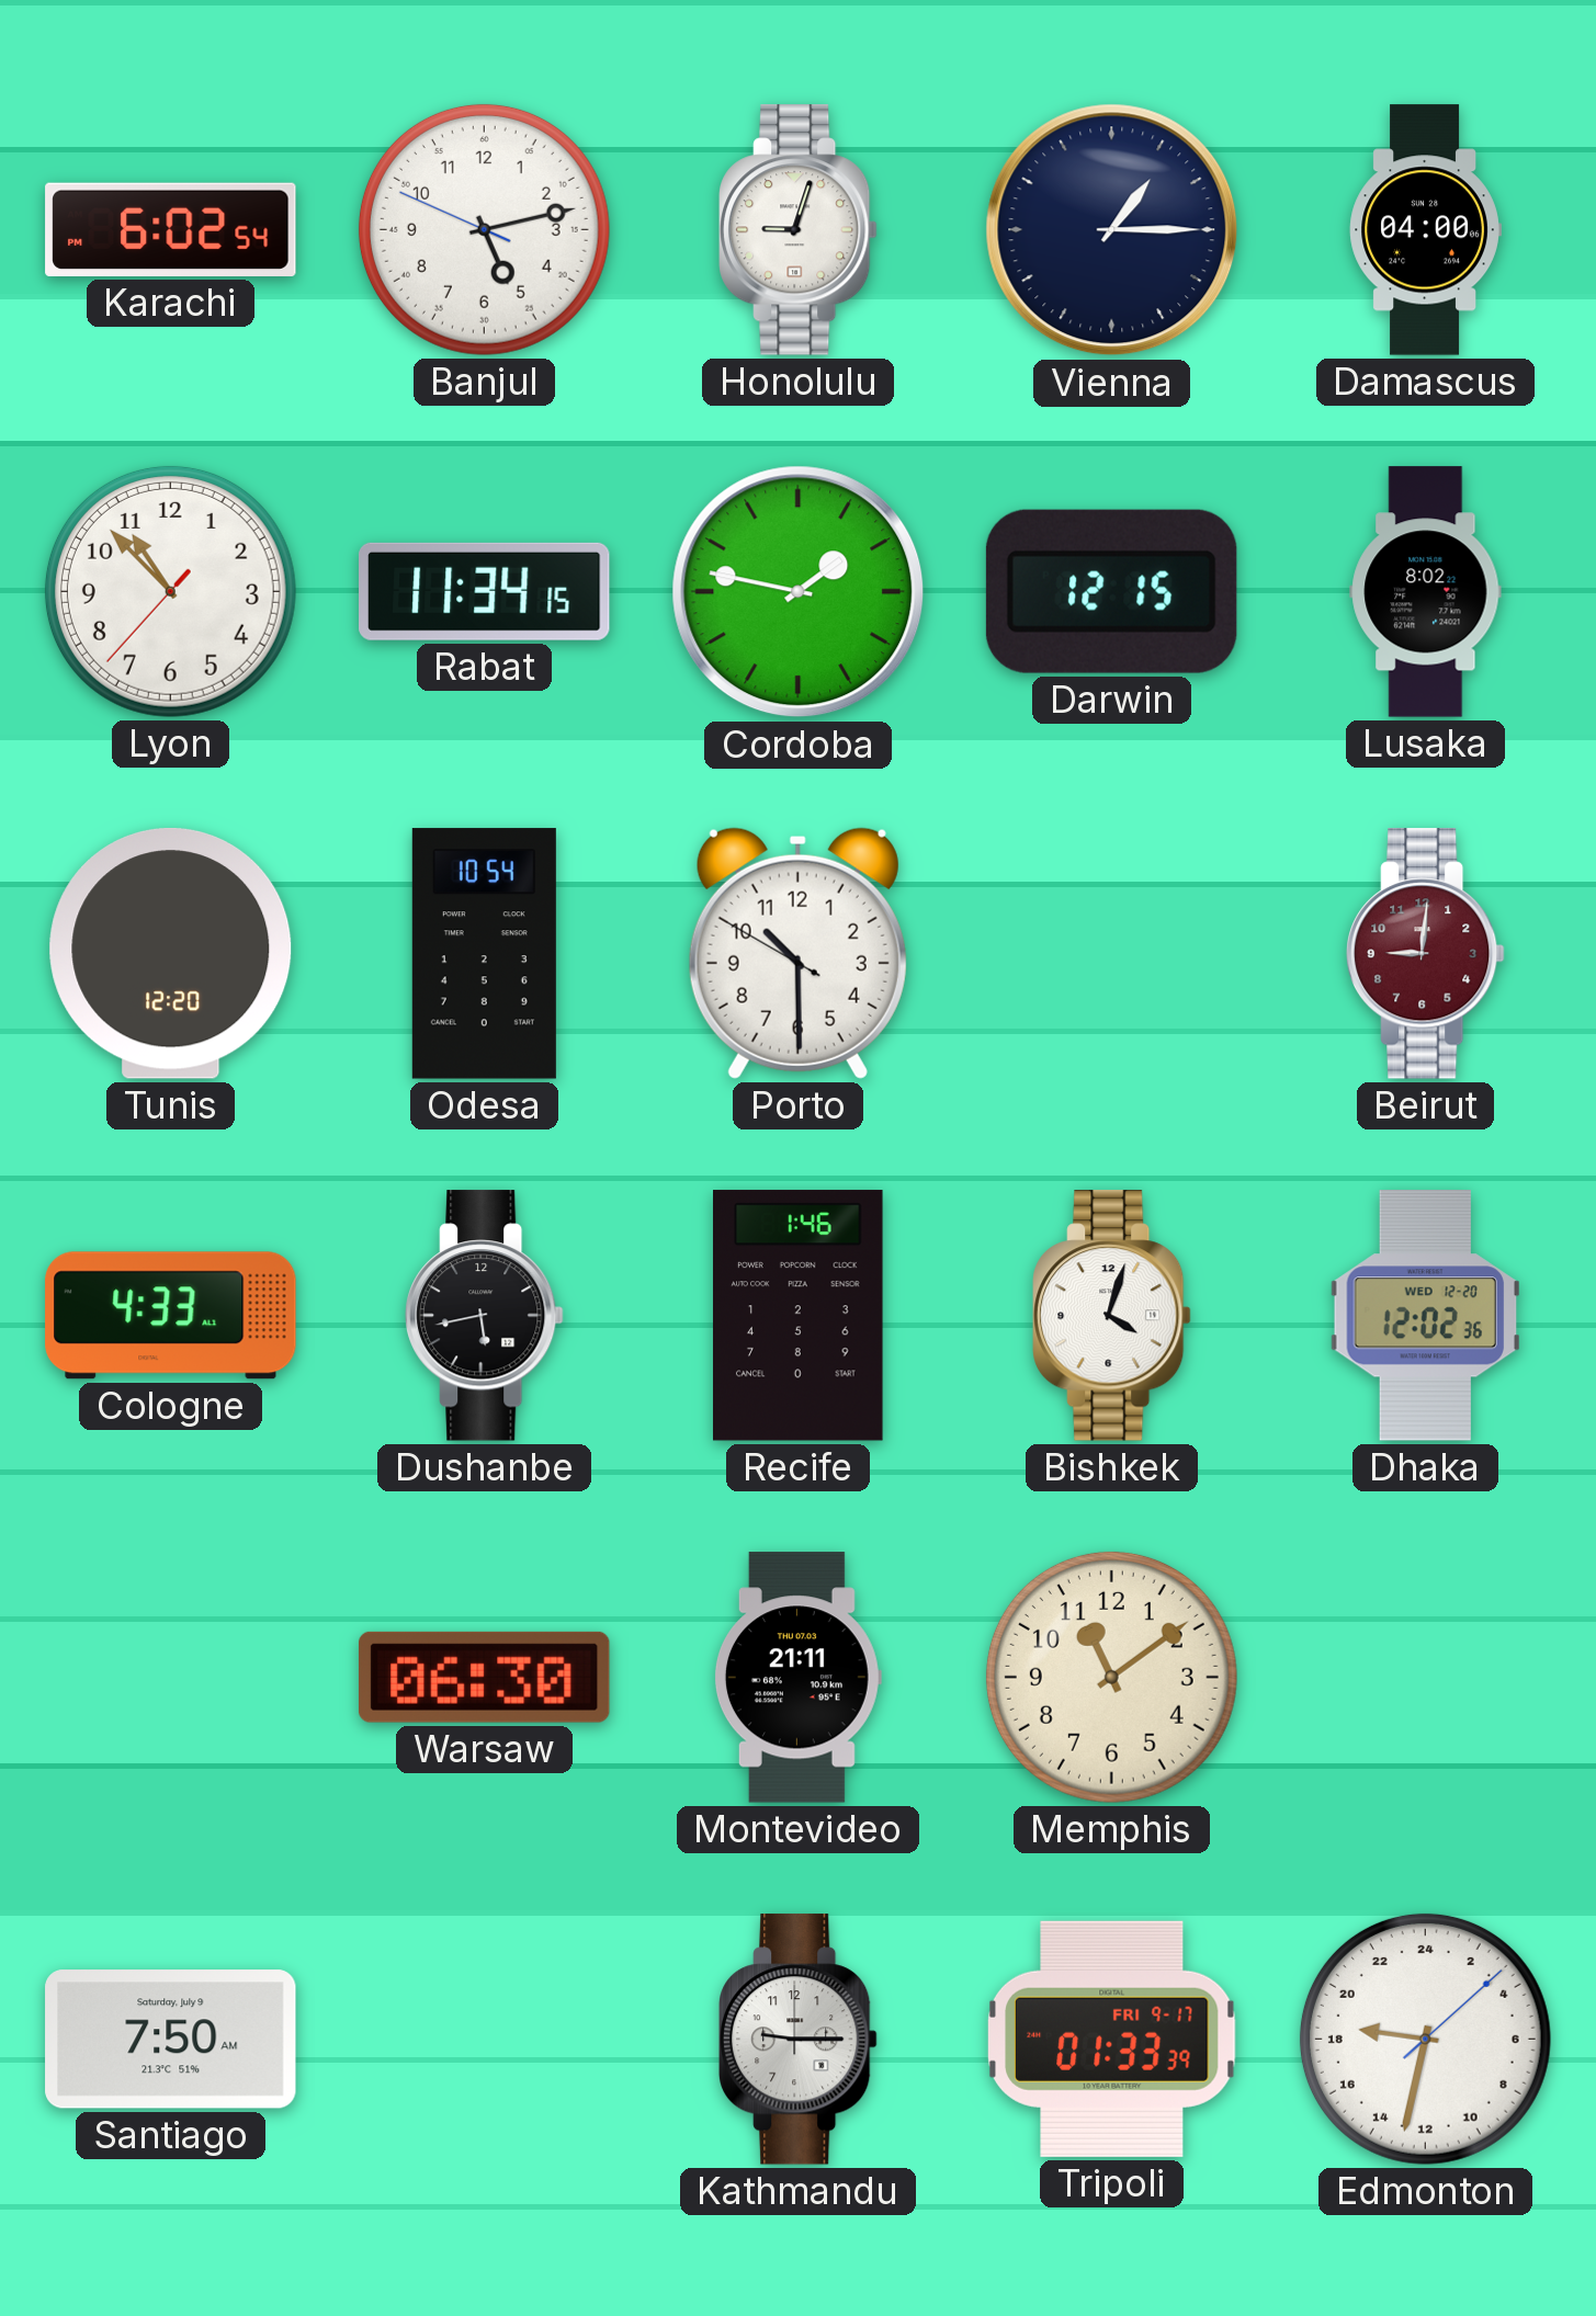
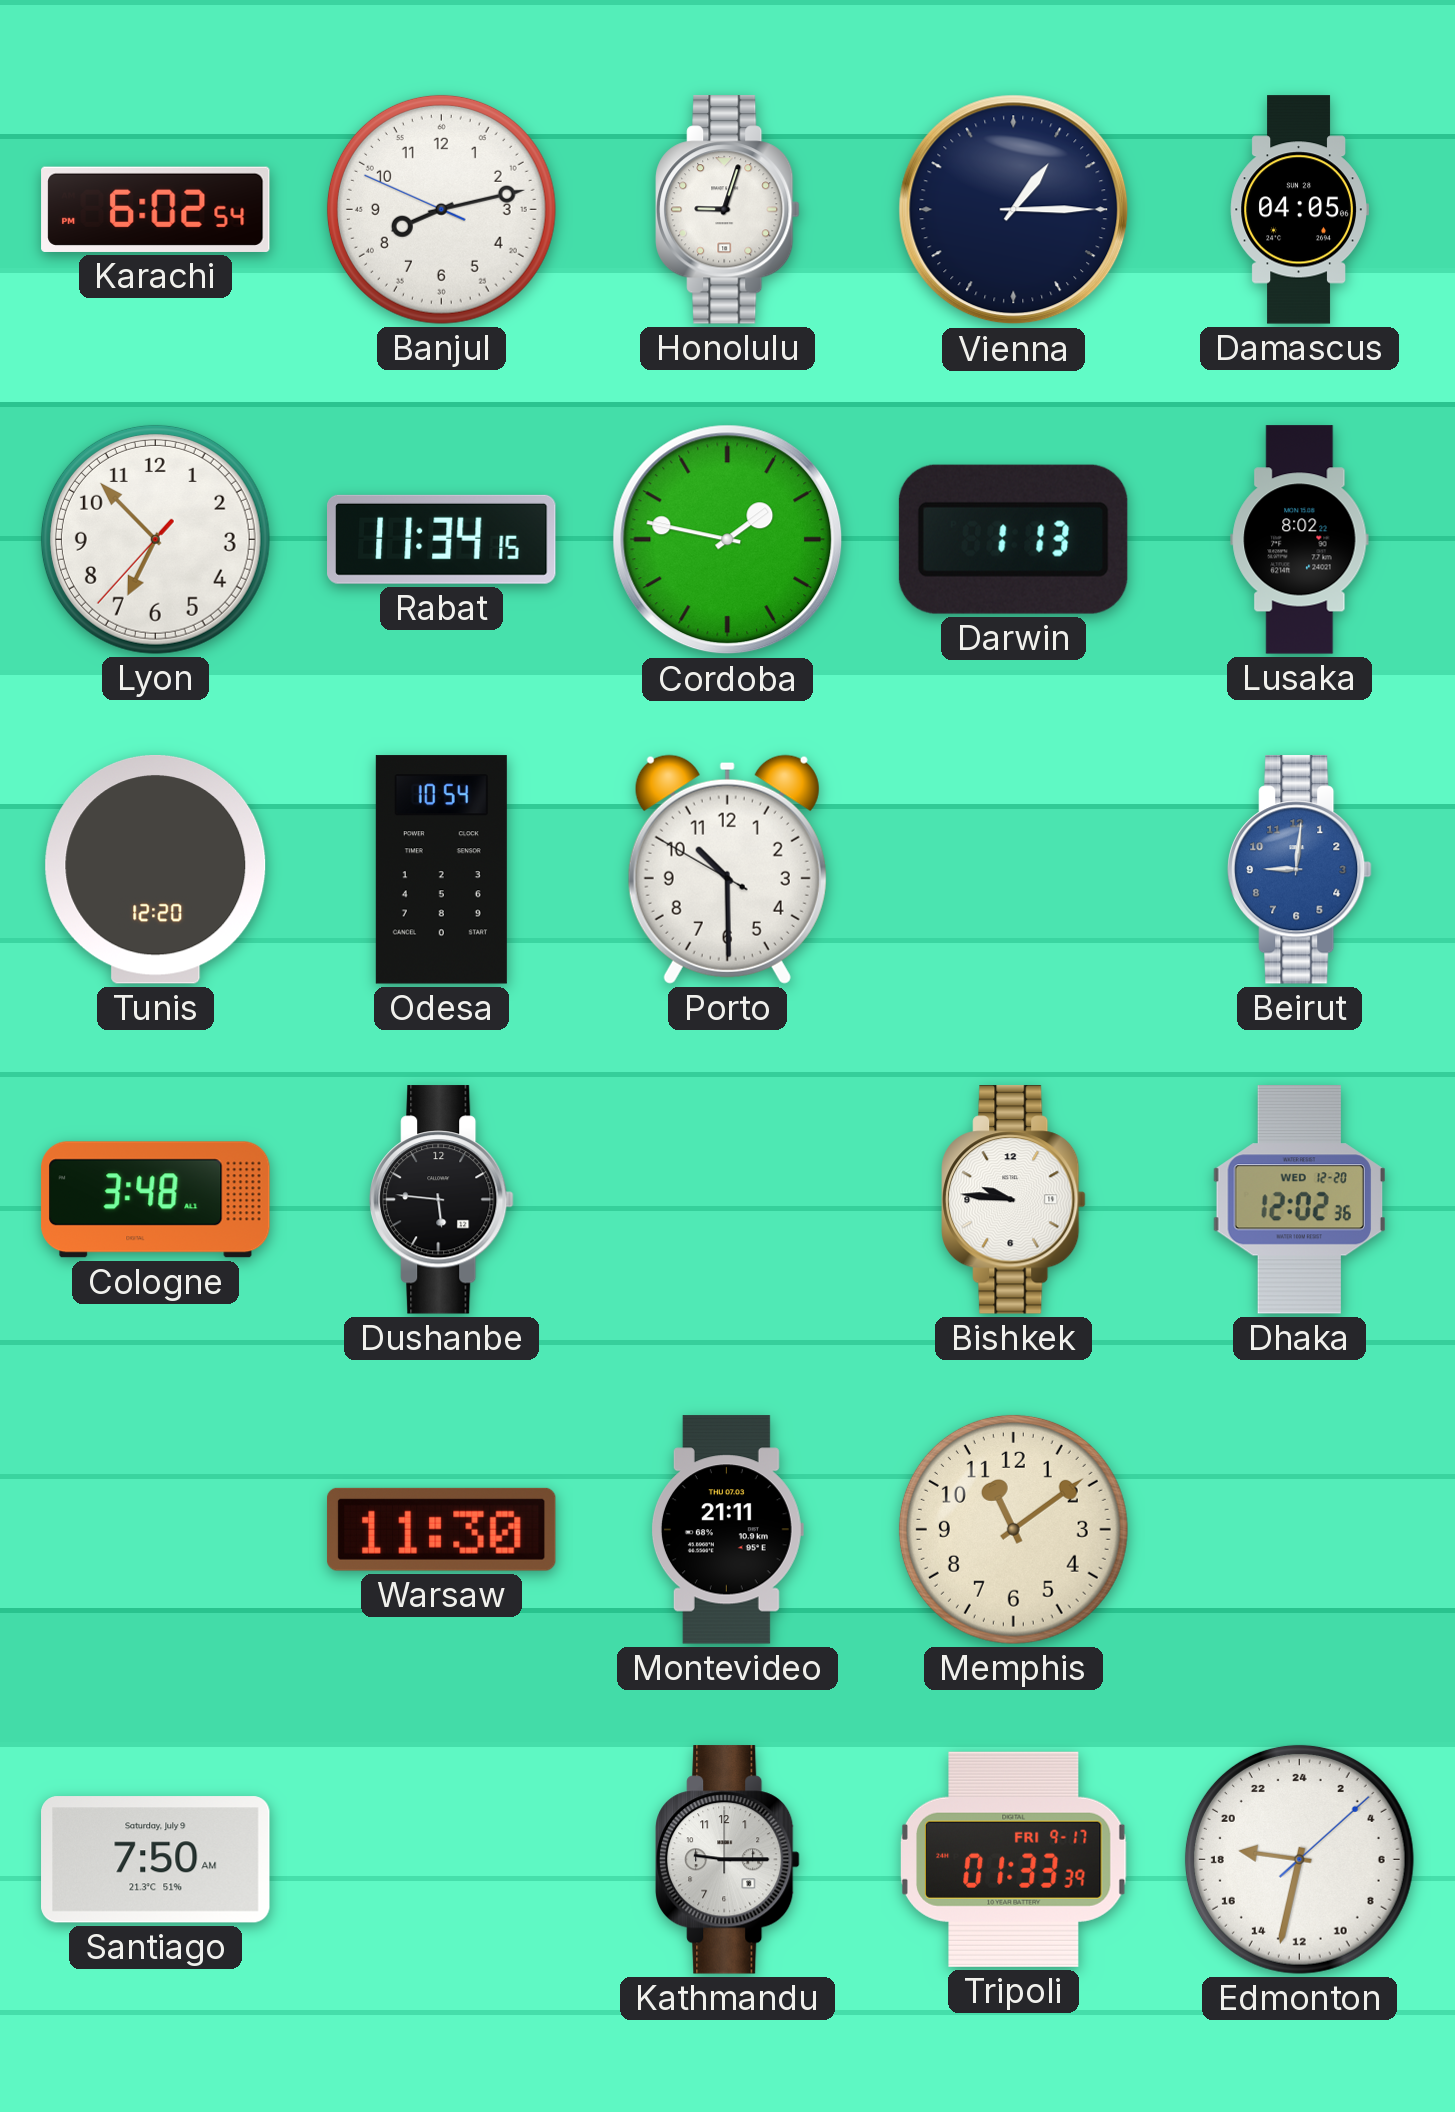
Banjul: 5:12 -> 8:12 (441, 209)
Damascus: 04:00 -> 04:05 (1299, 210)
Lyon: 10:52 -> 6:52 (155, 539)
Darwin: 12:15 -> 1:13 (1013, 539)
Beirut dial: burgundy -> blue (1300, 870)
Cologne: 4:33 -> 3:48 (156, 1200)
Dushanbe: 5:43 -> 5:46 (442, 1200)
Recife: 1:46 -> none (799, 1316)
Bishkek: 4:03 -> 9:46 (1014, 1200)
Warsaw: 06:30 -> 11:30 (441, 1529)
